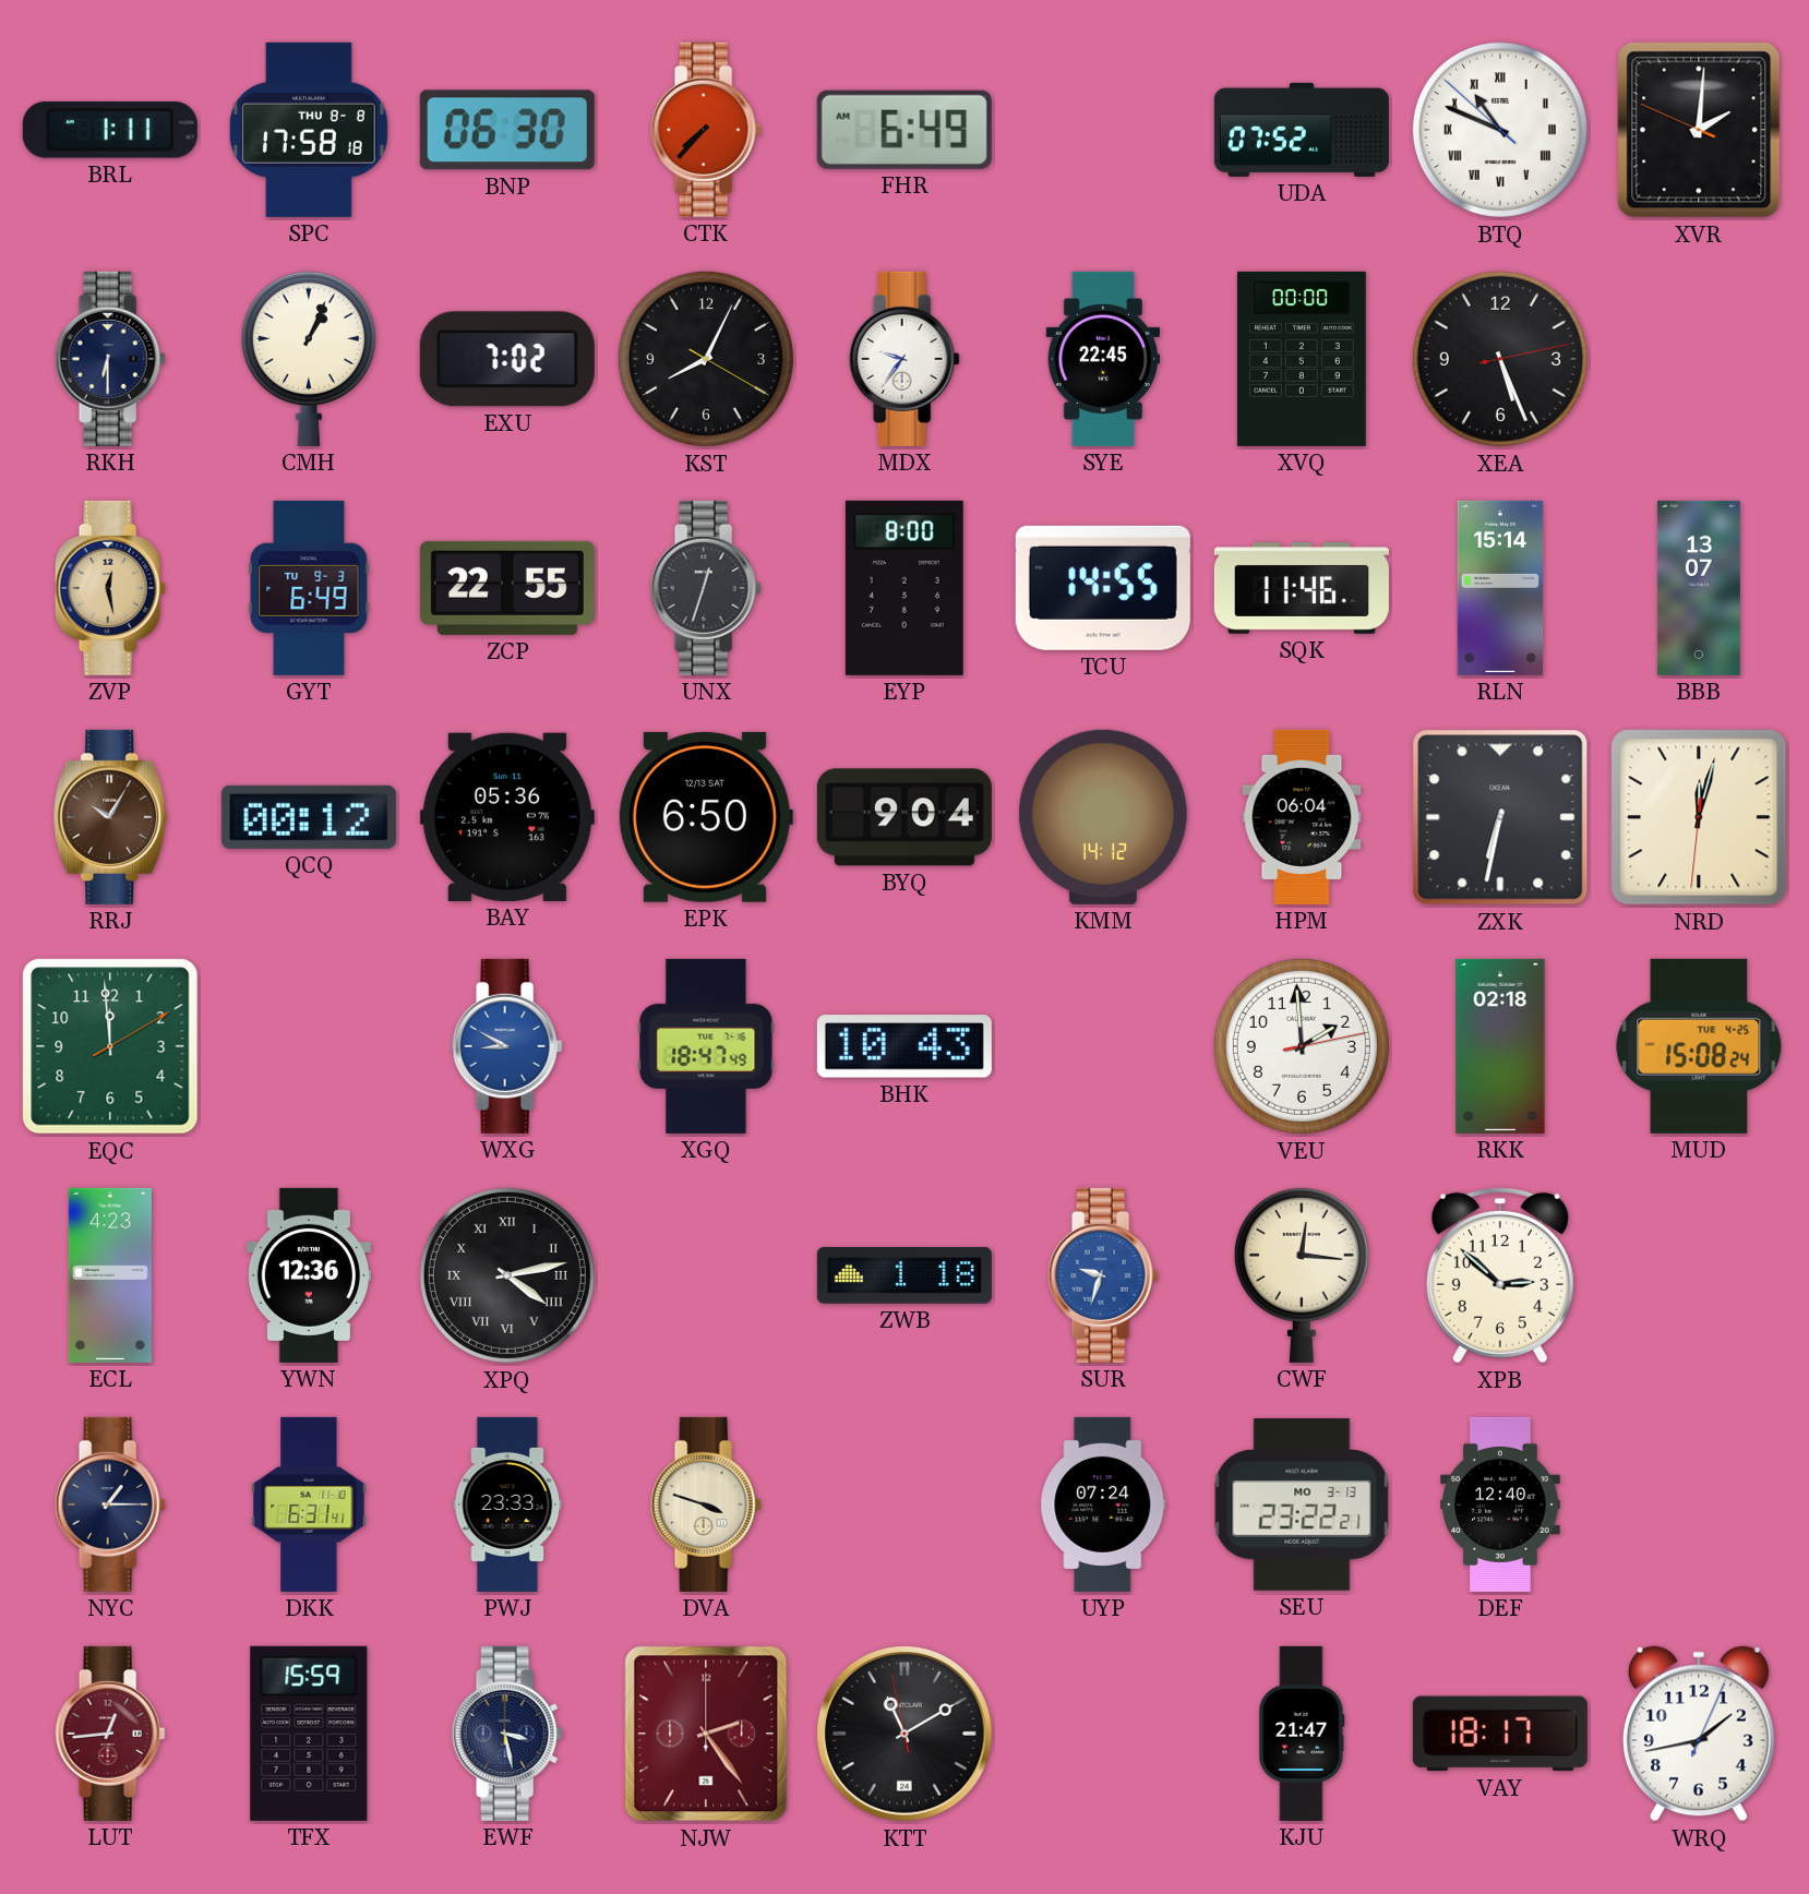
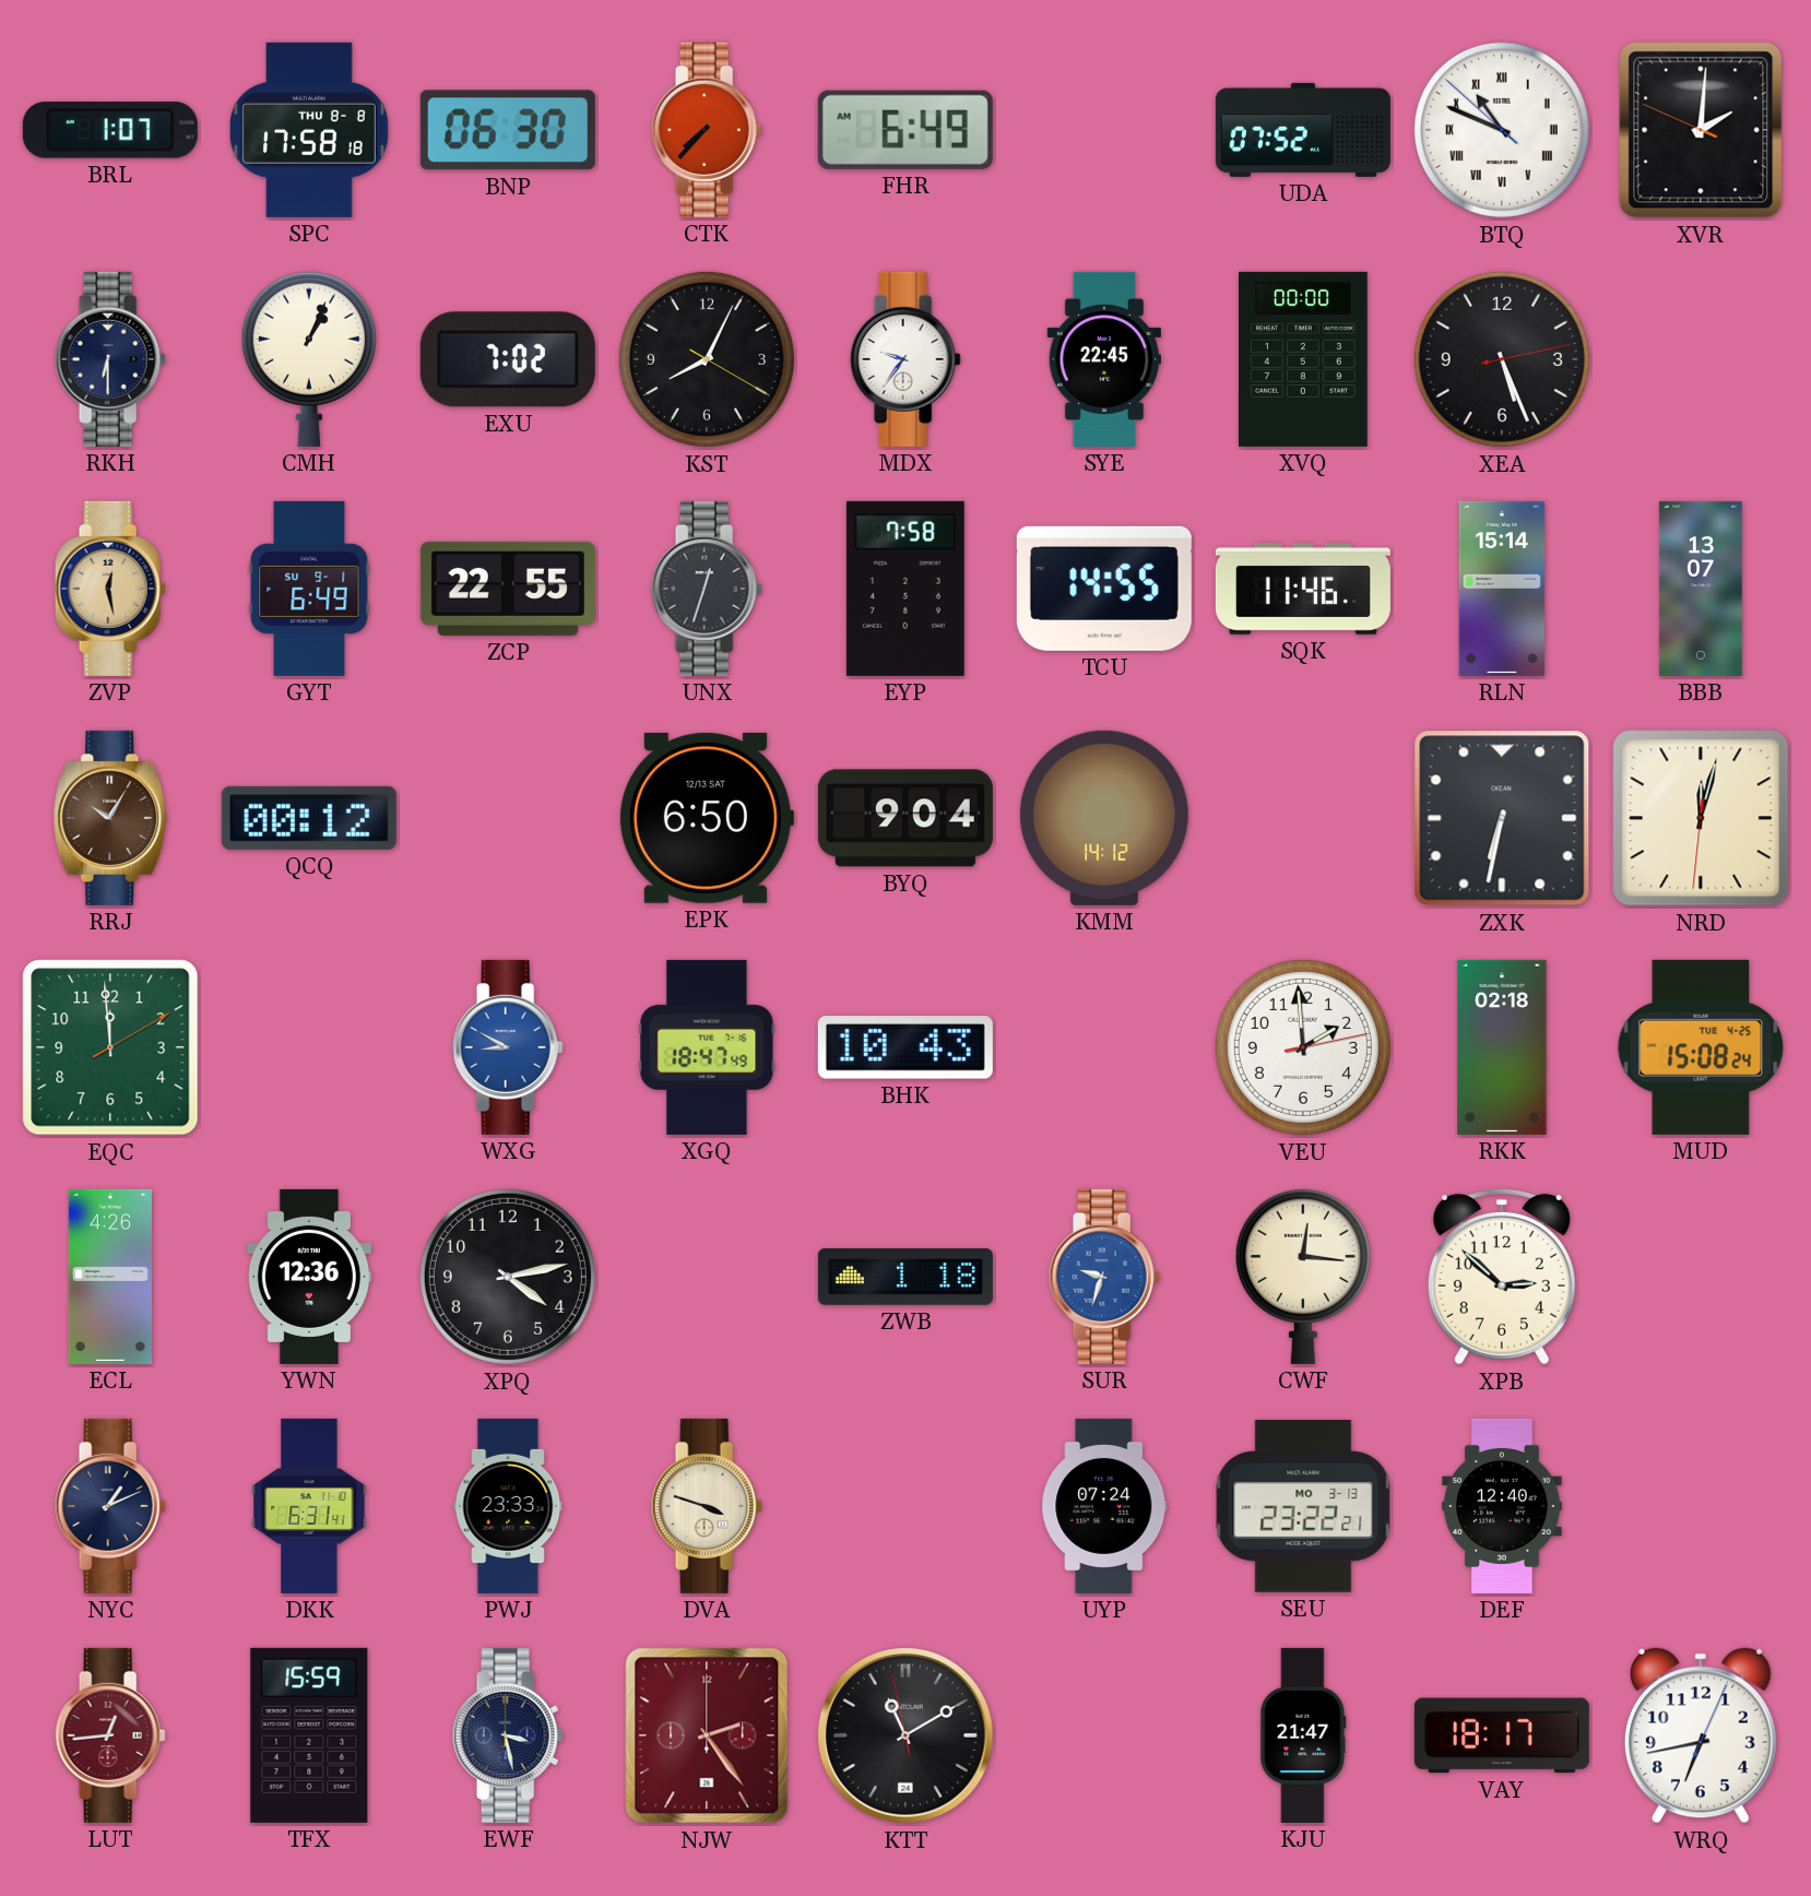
BRL: 1:11 -> 1:07 (110, 130)
GYT date: TU 9-3 -> SU 9-1 (309, 589)
EYP: 8:00 -> 7:58 (905, 589)
BAY: 05:36 -> none (507, 817)
HPM: 06:04 -> none (1302, 817)
ECL: 4:23 -> 4:26 (110, 1277)
XPQ numerals: Roman -> Arabic (508, 1277)
NYC: 1:15 -> 1:11 (110, 1506)
WRQ: 1:43 -> 6:43 (1701, 1735)
